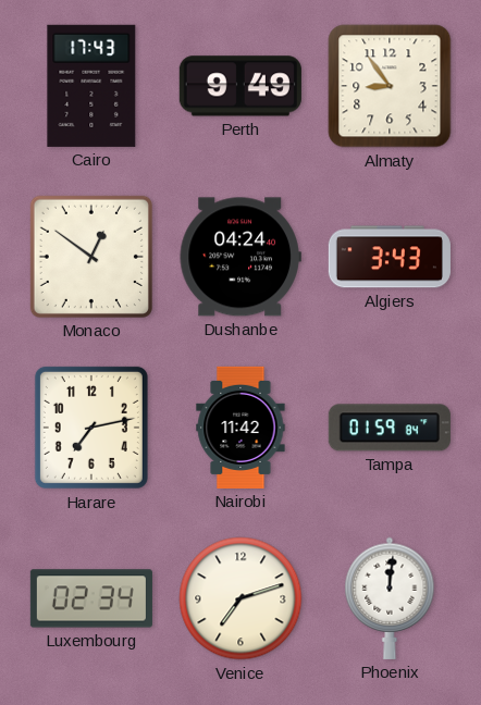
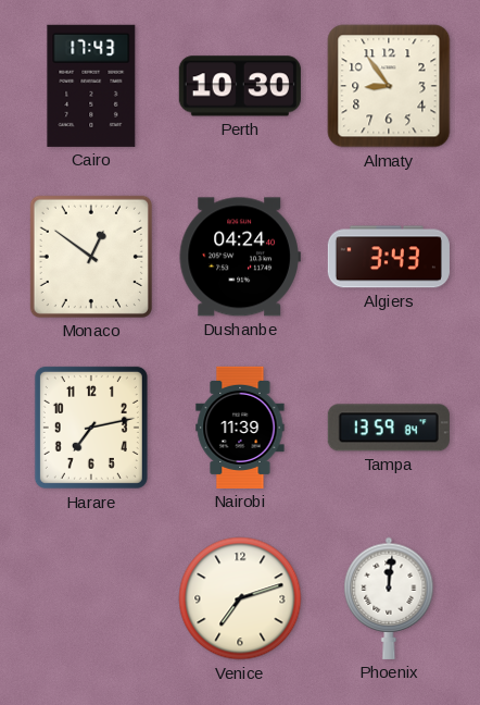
Perth: 9:49 -> 10:30 (240, 86)
Nairobi: 11:42 -> 11:39 (240, 428)
Tampa: 01:59 -> 13:59 (389, 428)
Luxembourg: 02:34 -> none (91, 598)
